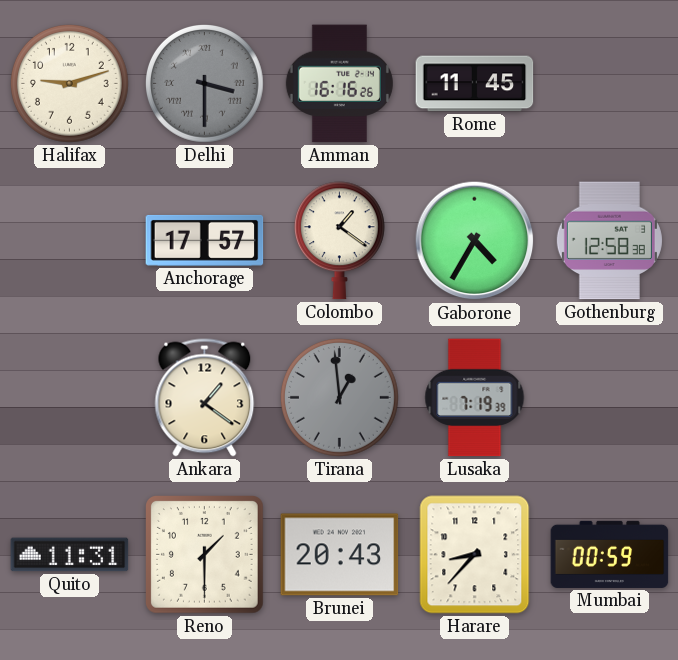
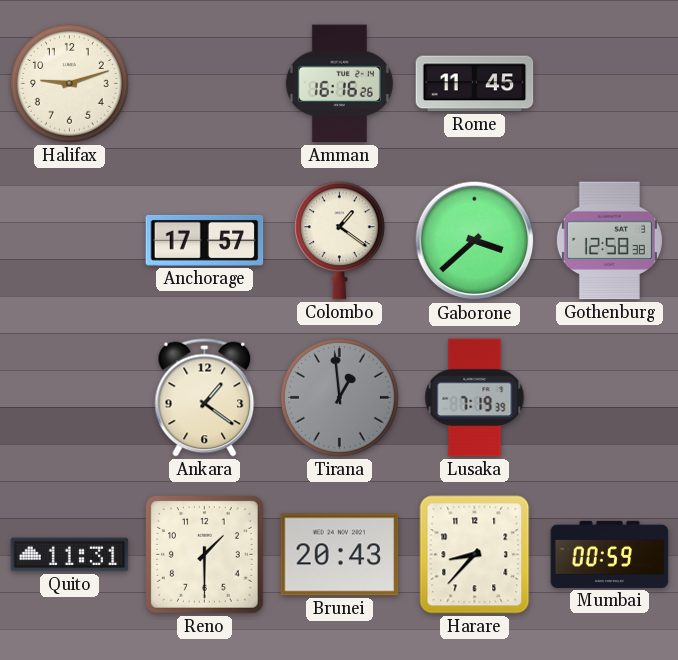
Delhi: 3:30 -> none (205, 84)
Gaborone: 4:35 -> 3:38 (475, 241)
